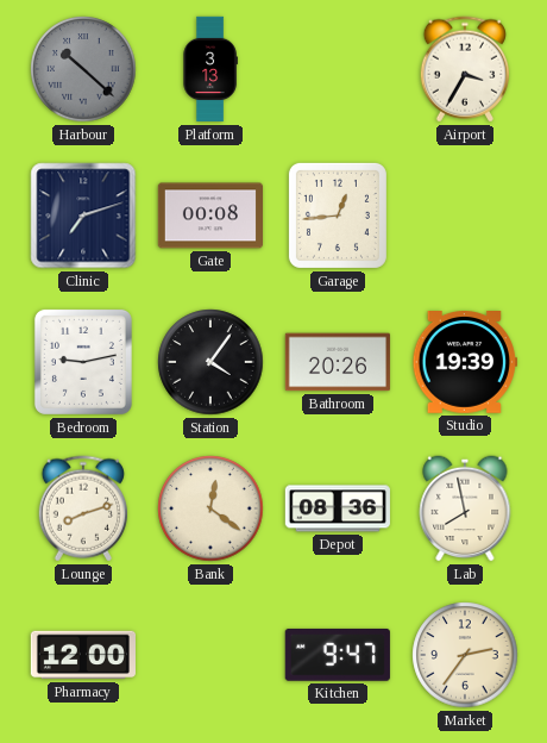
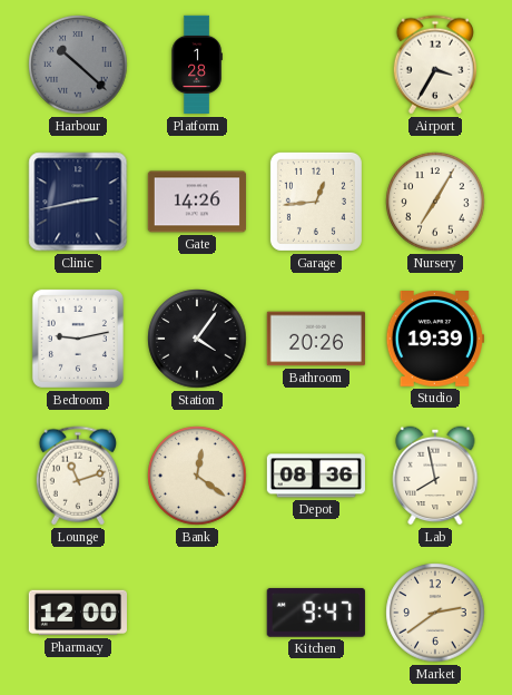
Platform: 3:13 -> 1:28 (197, 65)
Clinic: 7:12 -> 2:43 (78, 202)
Gate: 00:08 -> 14:26 (196, 202)
Nursery: none -> 7:05 (435, 202)
Lounge: 8:12 -> 11:12 (77, 476)
Market: 2:36 -> 2:39 (435, 613)
